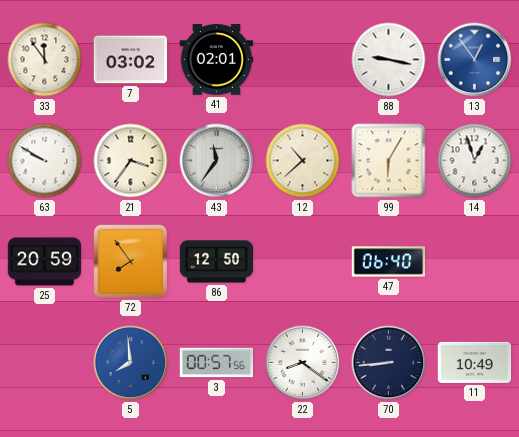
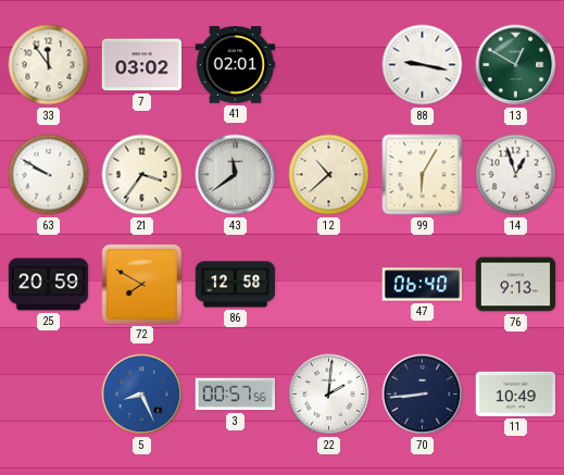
13: 12:54 -> 12:50 (516, 65)
13 dial: blue -> green (516, 65)
43: 11:36 -> 11:39 (236, 175)
72: 7:54 -> 7:50 (141, 284)
86: 12:50 -> 12:58 (236, 285)
76: none -> 9:13 (516, 285)
5: 7:59 -> 8:26 (142, 395)
22: 8:21 -> 2:01 (329, 395)
